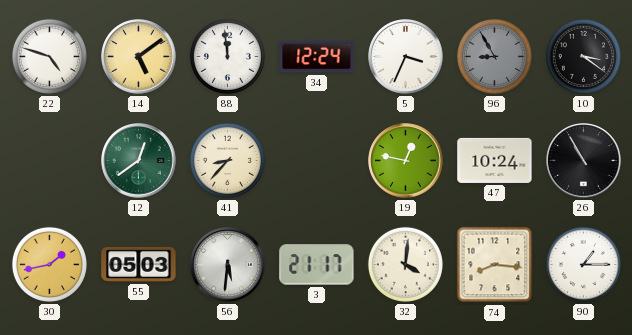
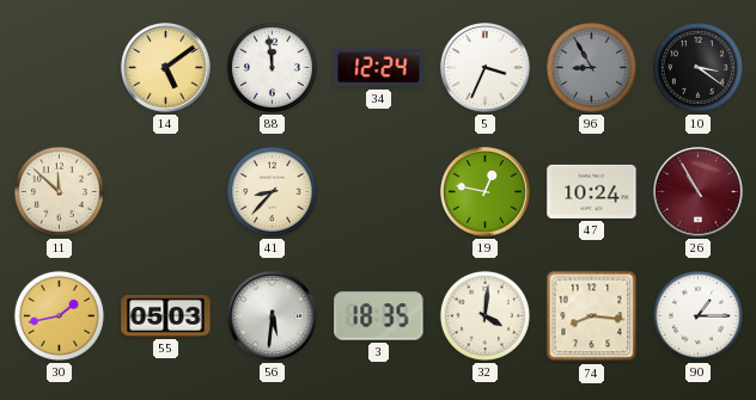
22: 4:48 -> none (49, 56)
11: none -> 11:52 (59, 191)
12: 12:39 -> none (139, 161)
26 dial: black -> burgundy (699, 192)
3: 21:17 -> 18:35 (379, 316)
